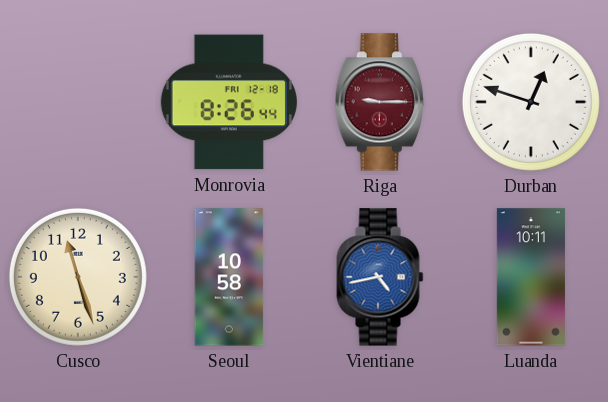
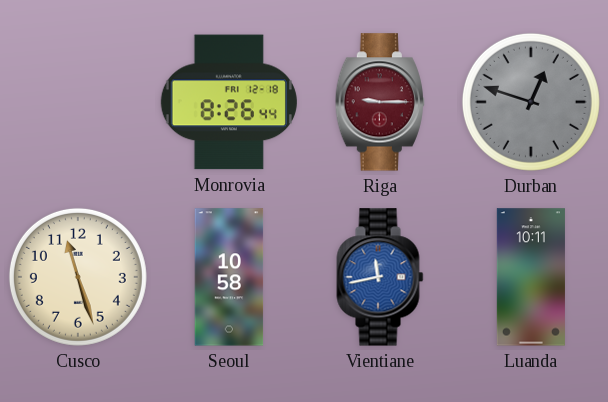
Durban dial: white -> grey (531, 102)
Vientiane: 4:43 -> 11:43 (380, 277)
